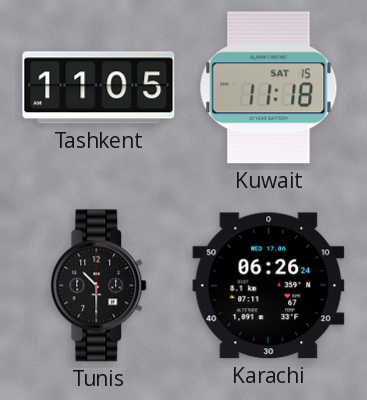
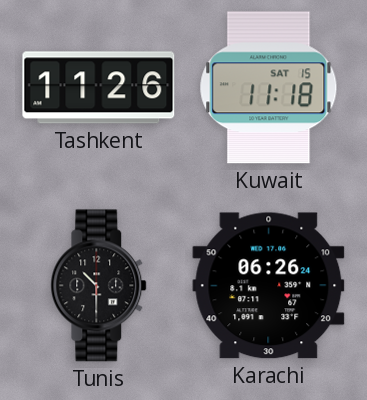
Tashkent: 11:05 -> 11:26 (99, 88)
